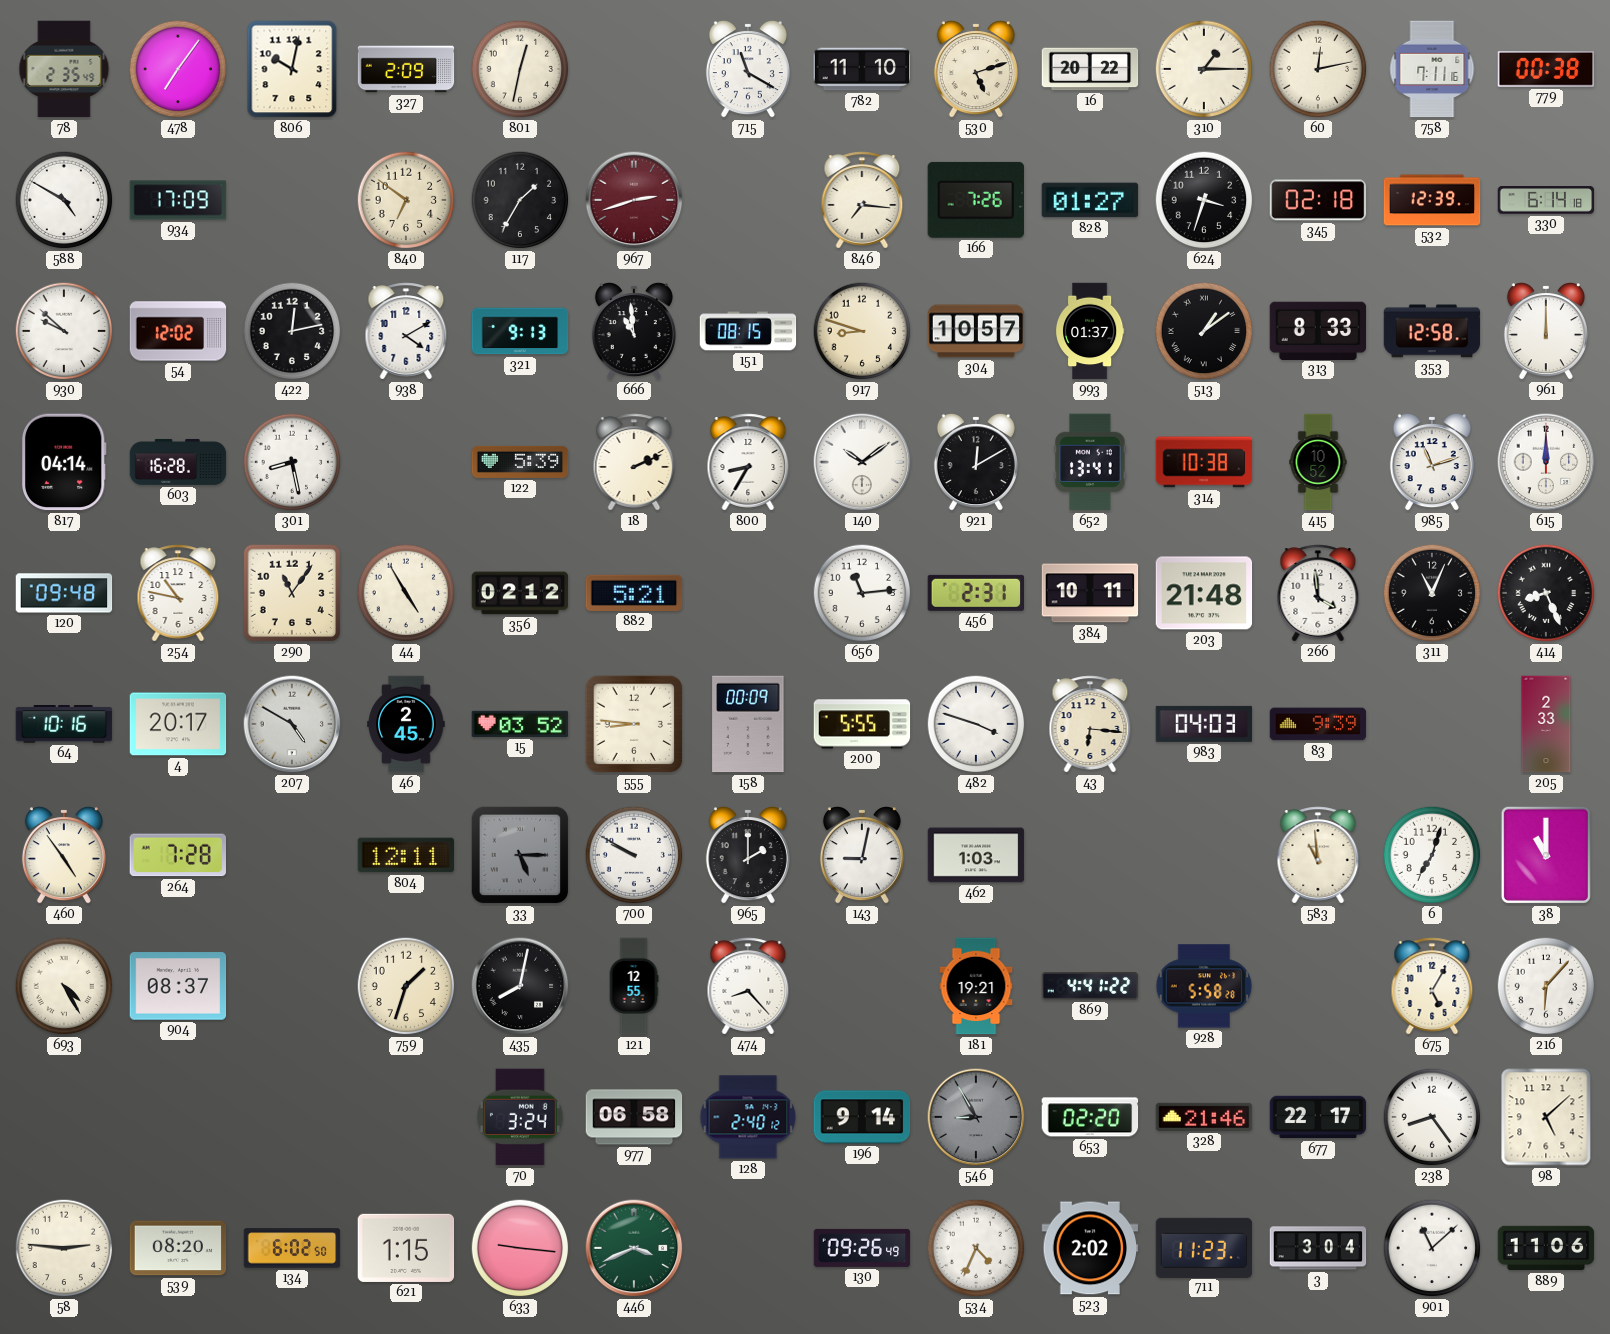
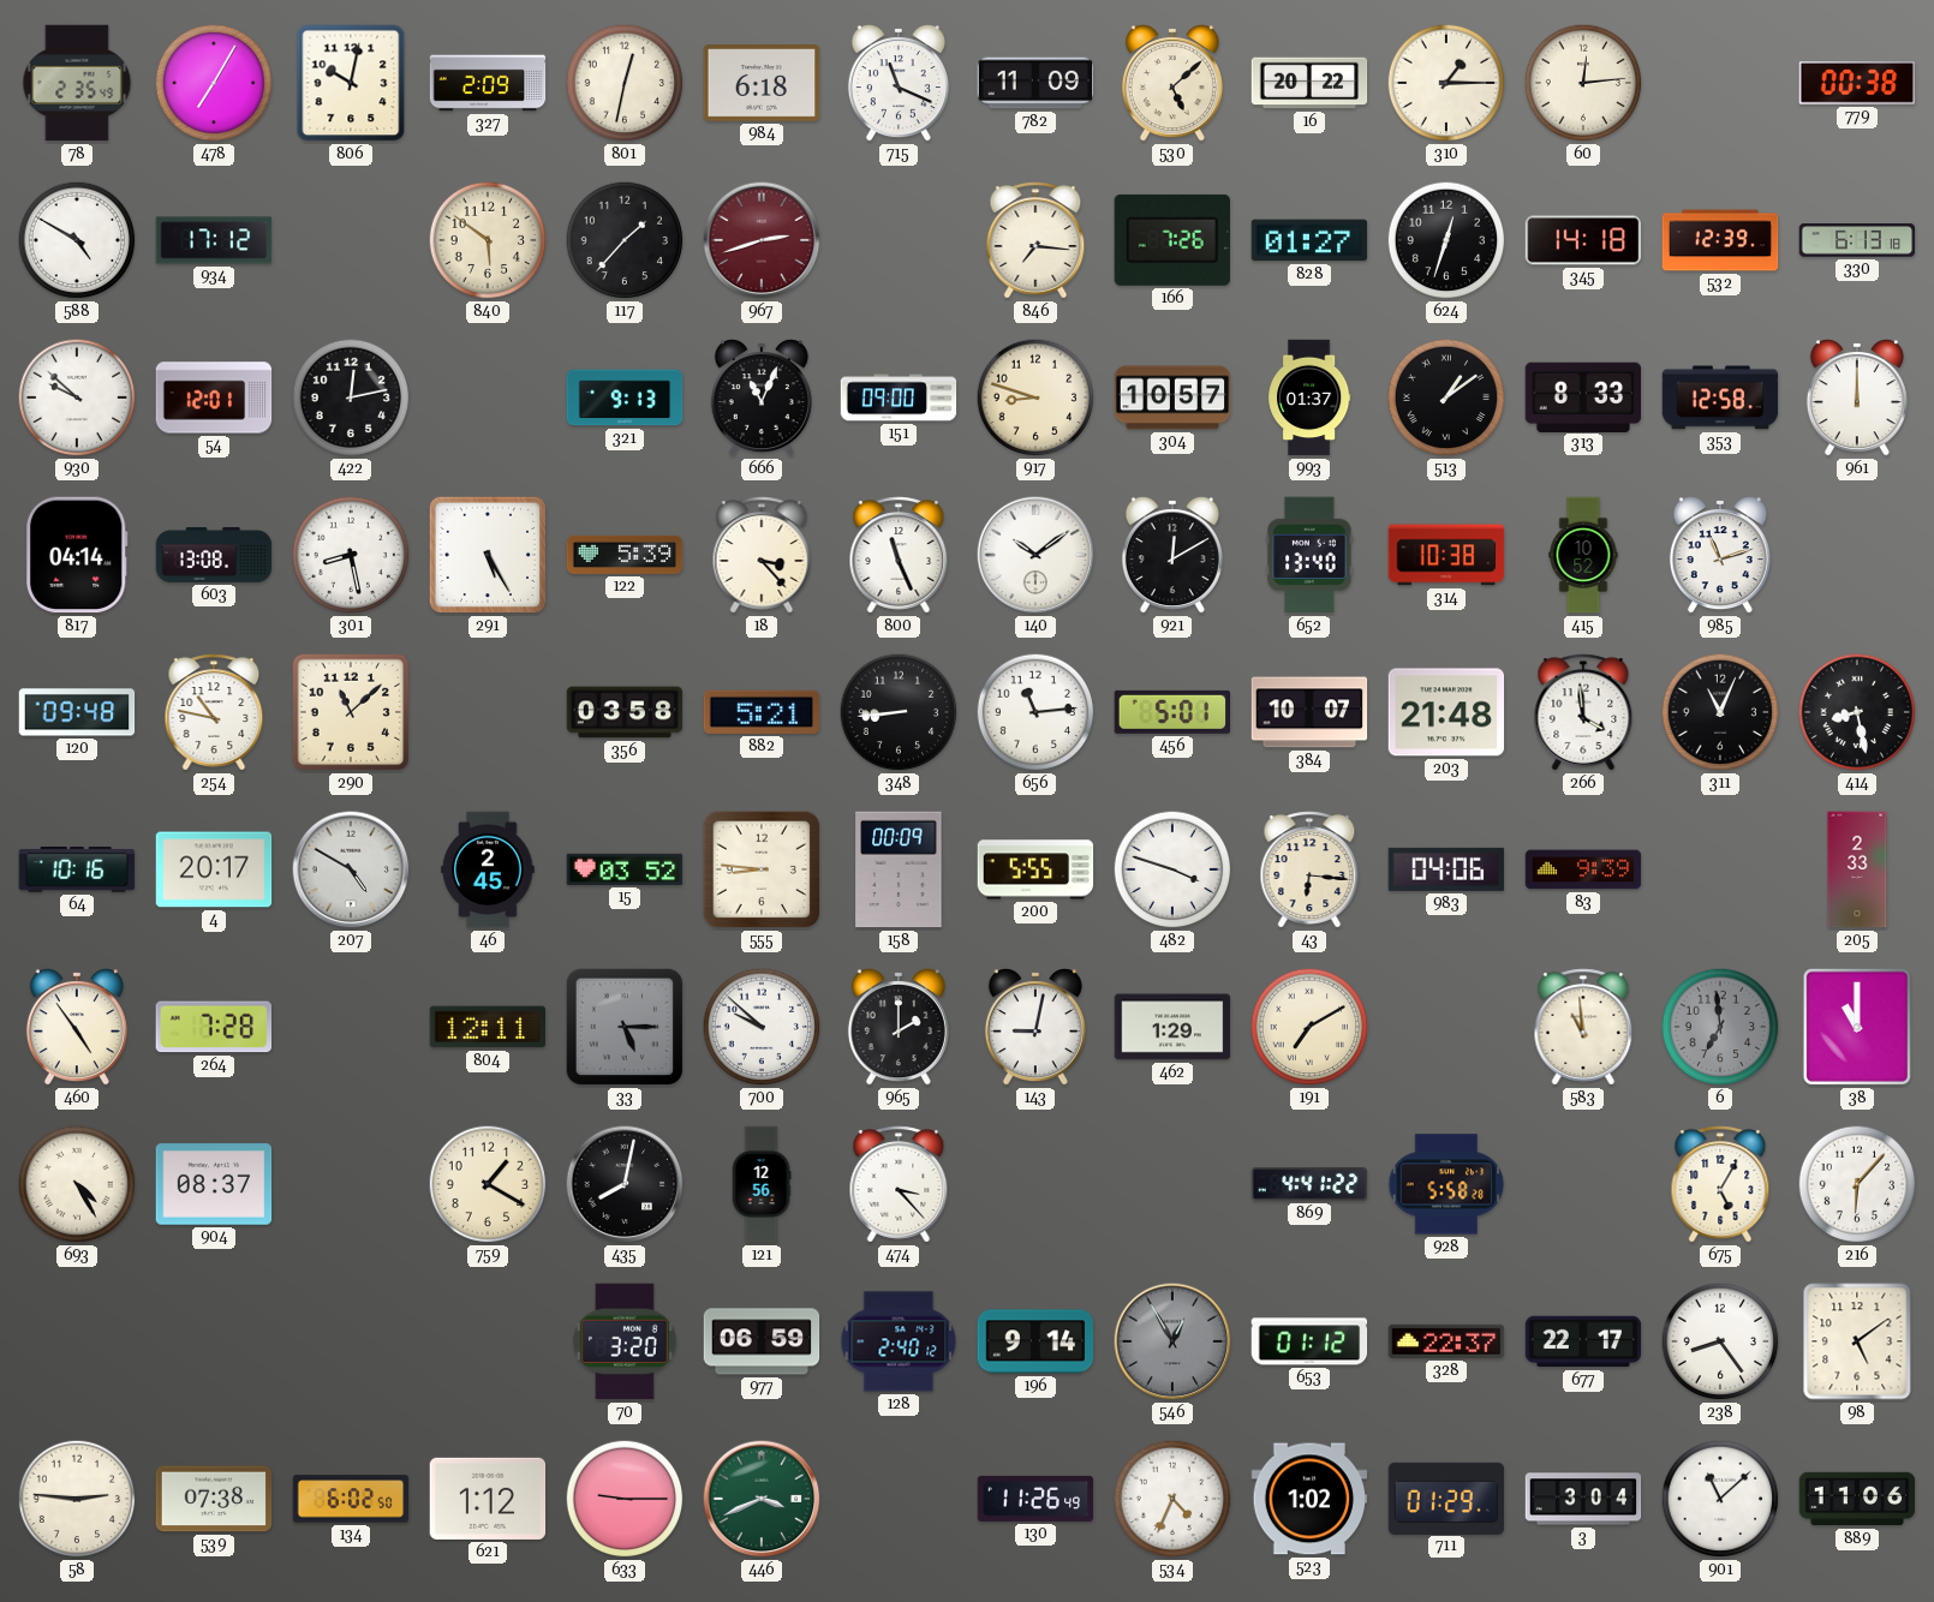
478: 7:06 -> 7:05 (214, 83)
984: none -> 6:18 (762, 84)
715: 11:20 -> 11:19 (899, 84)
782: 11:10 -> 11:09 (1035, 83)
530: 5:12 -> 5:08 (1172, 84)
60: 12:13 -> 12:14 (1583, 83)
758: 7:11 -> none (1432, 69)
934: 17:09 -> 17:12 (214, 240)
840: 6:51 -> 5:51 (488, 240)
117: 1:35 -> 1:37 (625, 240)
624: 3:33 -> 12:33 (1446, 240)
345: 02:18 -> 14:18 (1583, 240)
330: 6:14 -> 6:13 (1857, 240)
54: 12:02 -> 12:01 (214, 397)
938: 4:10 -> none (406, 331)
666: 10:59 -> 11:04 (762, 399)
151: 08:15 -> 09:00 (899, 397)
603: 16:28 -> 13:08 (214, 555)
291: none -> 5:25 (488, 555)
18: 2:11 -> 3:23 (762, 555)
800: 8:35 -> 11:26 (899, 555)
652: 13:41 -> 13:40 (1309, 555)
615: 12:00 -> none (1546, 462)
290: 11:06 -> 11:08 (351, 712)
44: 4:55 -> none (406, 593)
356: 02:12 -> 03:58 (625, 712)
348: none -> 8:44 (899, 712)
456: 2:31 -> 5:01 (1171, 712)
384: 10:11 -> 10:07 (1309, 712)
414: 8:26 -> 8:28 (1857, 712)
983: 04:03 -> 04:06 (1446, 869)
700: 9:50 -> 9:52 (762, 1027)
462: 1:03 -> 1:29 (1172, 1027)
191: none -> 7:10 (1309, 1027)
6: 7:03 -> 6:59 (1720, 1027)
6 dial: white -> grey (1720, 1027)
759: 1:33 -> 1:20 (488, 1184)
121: 12:55 -> 12:56 (762, 1184)
474: 8:23 -> 3:23 (899, 1184)
181: 19:21 -> none (976, 986)
70: 3:24 -> 3:20 (626, 1341)
977: 06:58 -> 06:59 (762, 1341)
546: 8:55 -> 12:55 (1172, 1341)
653: 02:20 -> 01:12 (1309, 1341)
328: 21:46 -> 22:37 (1446, 1341)
98: 5:08 -> 5:09 (1857, 1341)
539: 08:20 -> 07:38 (214, 1499)
621: 1:15 -> 1:12 (488, 1499)
633: 9:16 -> 9:15 (625, 1499)
130: 09:26 -> 11:26 (1035, 1499)
523: 2:02 -> 1:02 (1309, 1499)
711: 11:23 -> 01:29 (1446, 1498)
